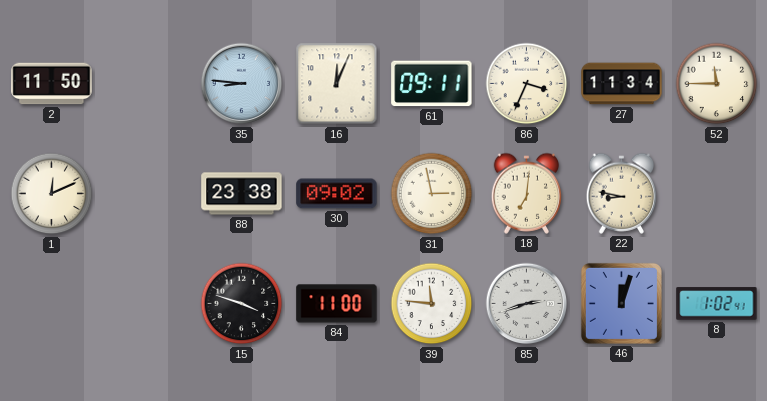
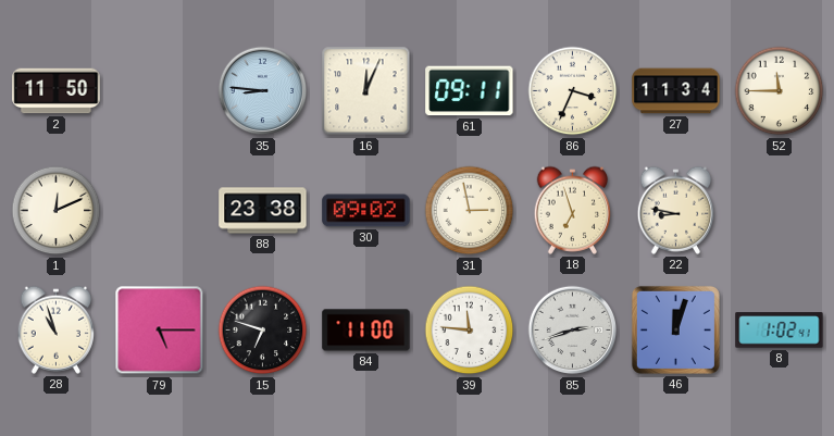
18: 7:01 -> 6:57 (573, 210)
28: none -> 10:57 (57, 329)
79: none -> 5:15 (160, 331)
15: 3:48 -> 6:48 (263, 331)
